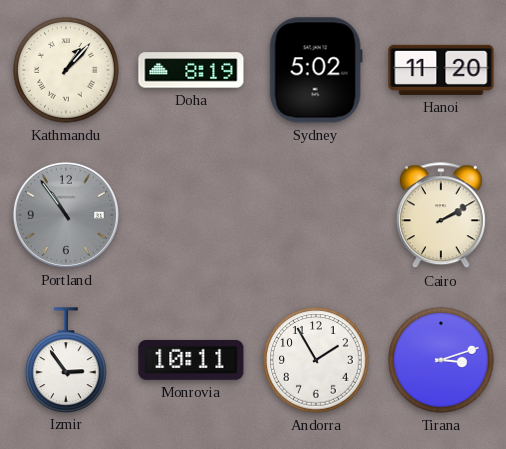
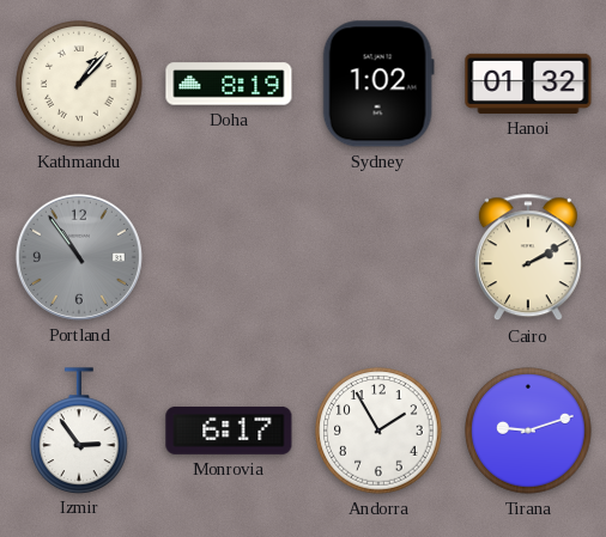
Sydney: 5:02 -> 1:02 (378, 84)
Hanoi: 11:20 -> 01:32 (528, 84)
Monrovia: 10:11 -> 6:17 (229, 431)
Tirana: 3:12 -> 9:12 (528, 431)
